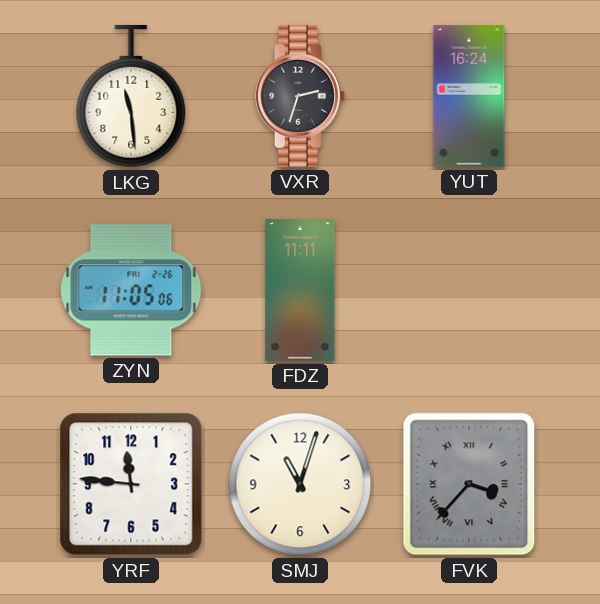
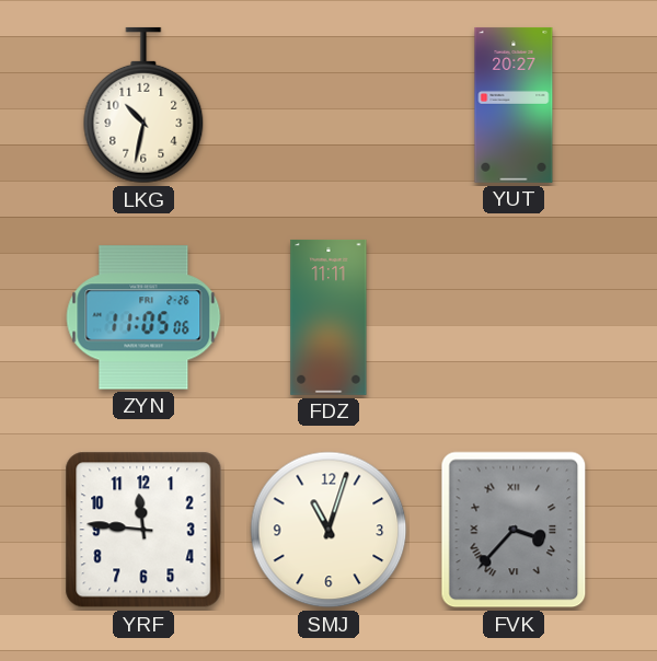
LKG: 11:29 -> 10:32 (143, 105)
VXR: 2:33 -> none (300, 96)
YUT: 16:24 -> 20:27 (514, 105)
